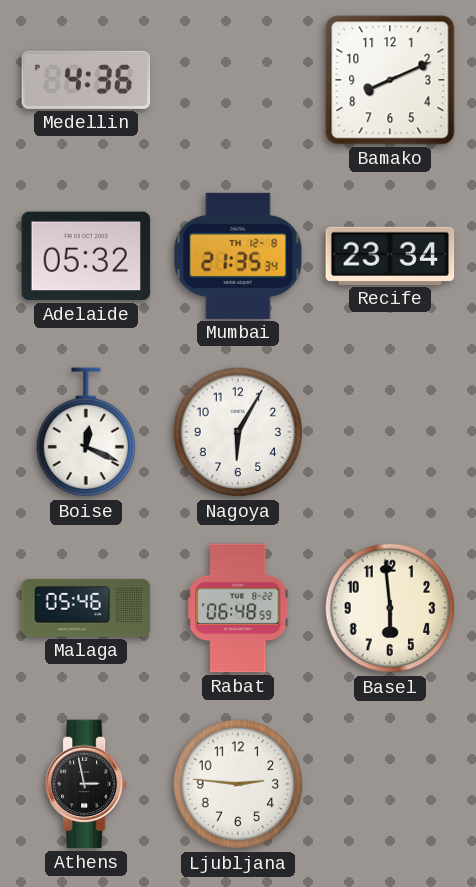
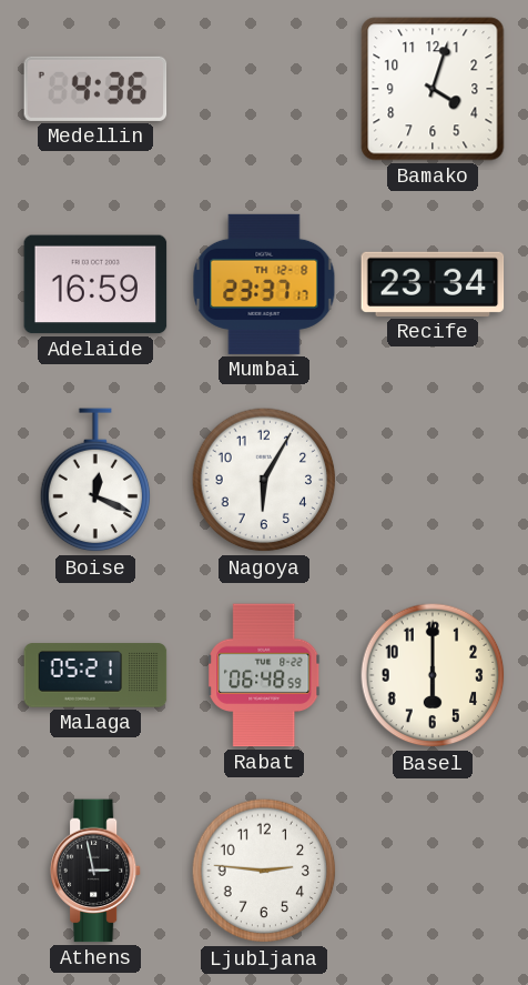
Bamako: 8:11 -> 4:03 (433, 89)
Adelaide: 05:32 -> 16:59 (95, 284)
Mumbai: 21:35 -> 23:37 (264, 284)
Malaga: 05:46 -> 05:21 (95, 675)
Basel: 5:59 -> 6:00 (433, 675)
